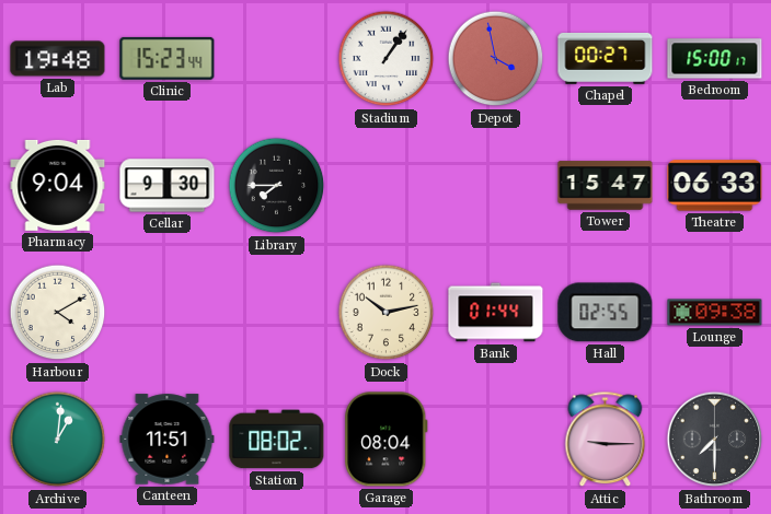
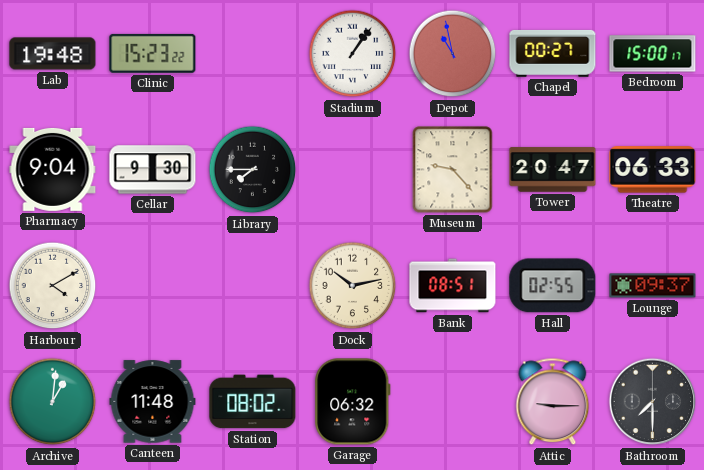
Clinic: 15:23:44 -> 15:23:22 (153, 53)
Depot: 3:58 -> 10:58 (453, 54)
Museum: none -> 9:23 (453, 170)
Tower: 15:47 -> 20:47 (553, 170)
Bank: 01:44 -> 08:51 (453, 286)
Lounge: 09:38 -> 09:37 (653, 286)
Canteen: 11:51 -> 11:48 (153, 402)
Garage: 08:04 -> 06:32 (353, 402)
